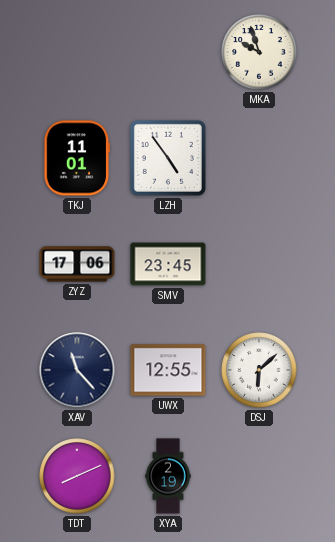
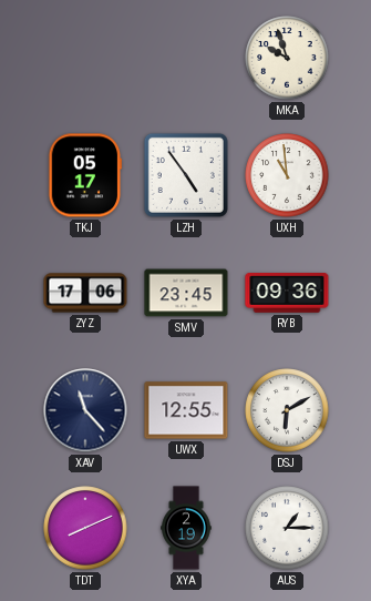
TKJ: 11:01 -> 05:17 (85, 175)
UXH: none -> 10:59 (287, 175)
RYB: none -> 09:36 (287, 293)
DSJ: 6:08 -> 6:10 (287, 410)
AUS: none -> 1:15 (287, 528)
